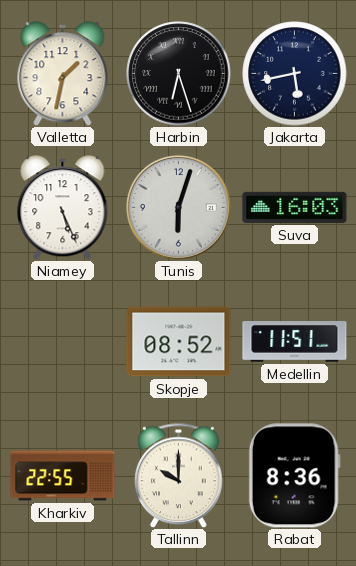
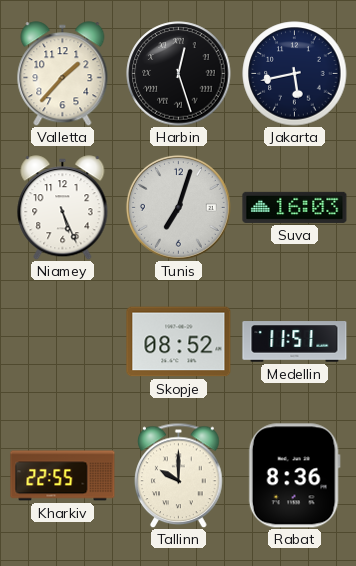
Valletta: 1:32 -> 1:37 (63, 74)
Harbin: 6:27 -> 12:27 (179, 74)
Tunis: 6:03 -> 7:03 (178, 207)
